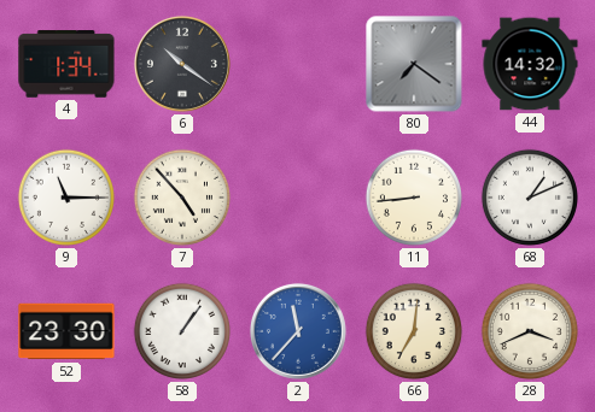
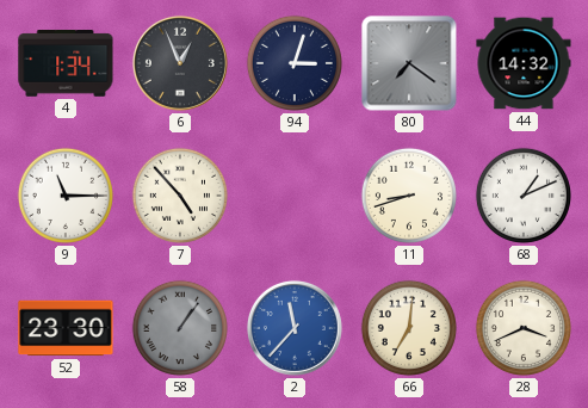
6: 10:21 -> 12:56 (180, 63)
94: none -> 3:03 (295, 63)
11: 8:44 -> 8:42 (409, 196)
58 dial: white -> grey (180, 328)
